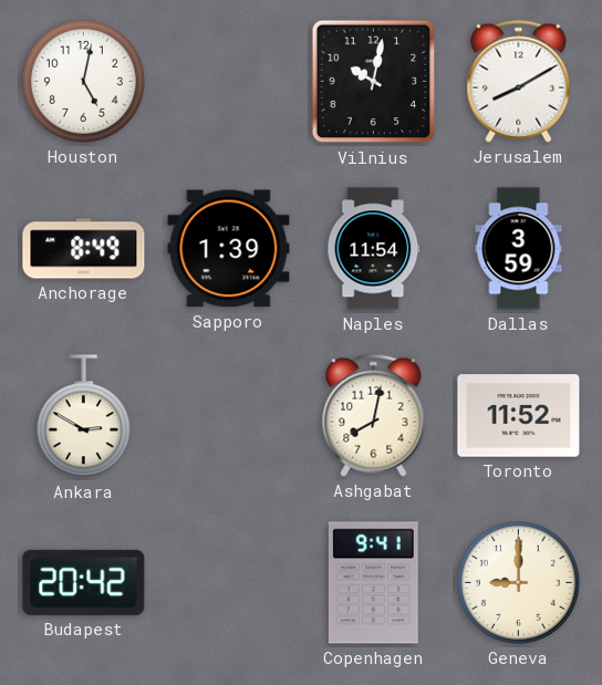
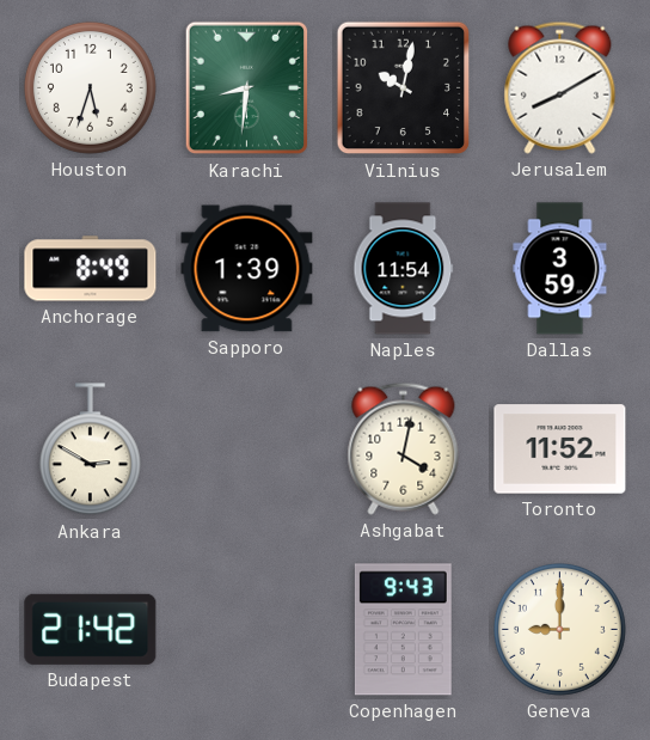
Houston: 5:02 -> 5:33 (90, 87)
Karachi: none -> 8:31 (247, 88)
Ashgabat: 8:02 -> 4:02 (404, 448)
Budapest: 20:42 -> 21:42 (91, 629)
Copenhagen: 9:41 -> 9:43 (403, 630)
